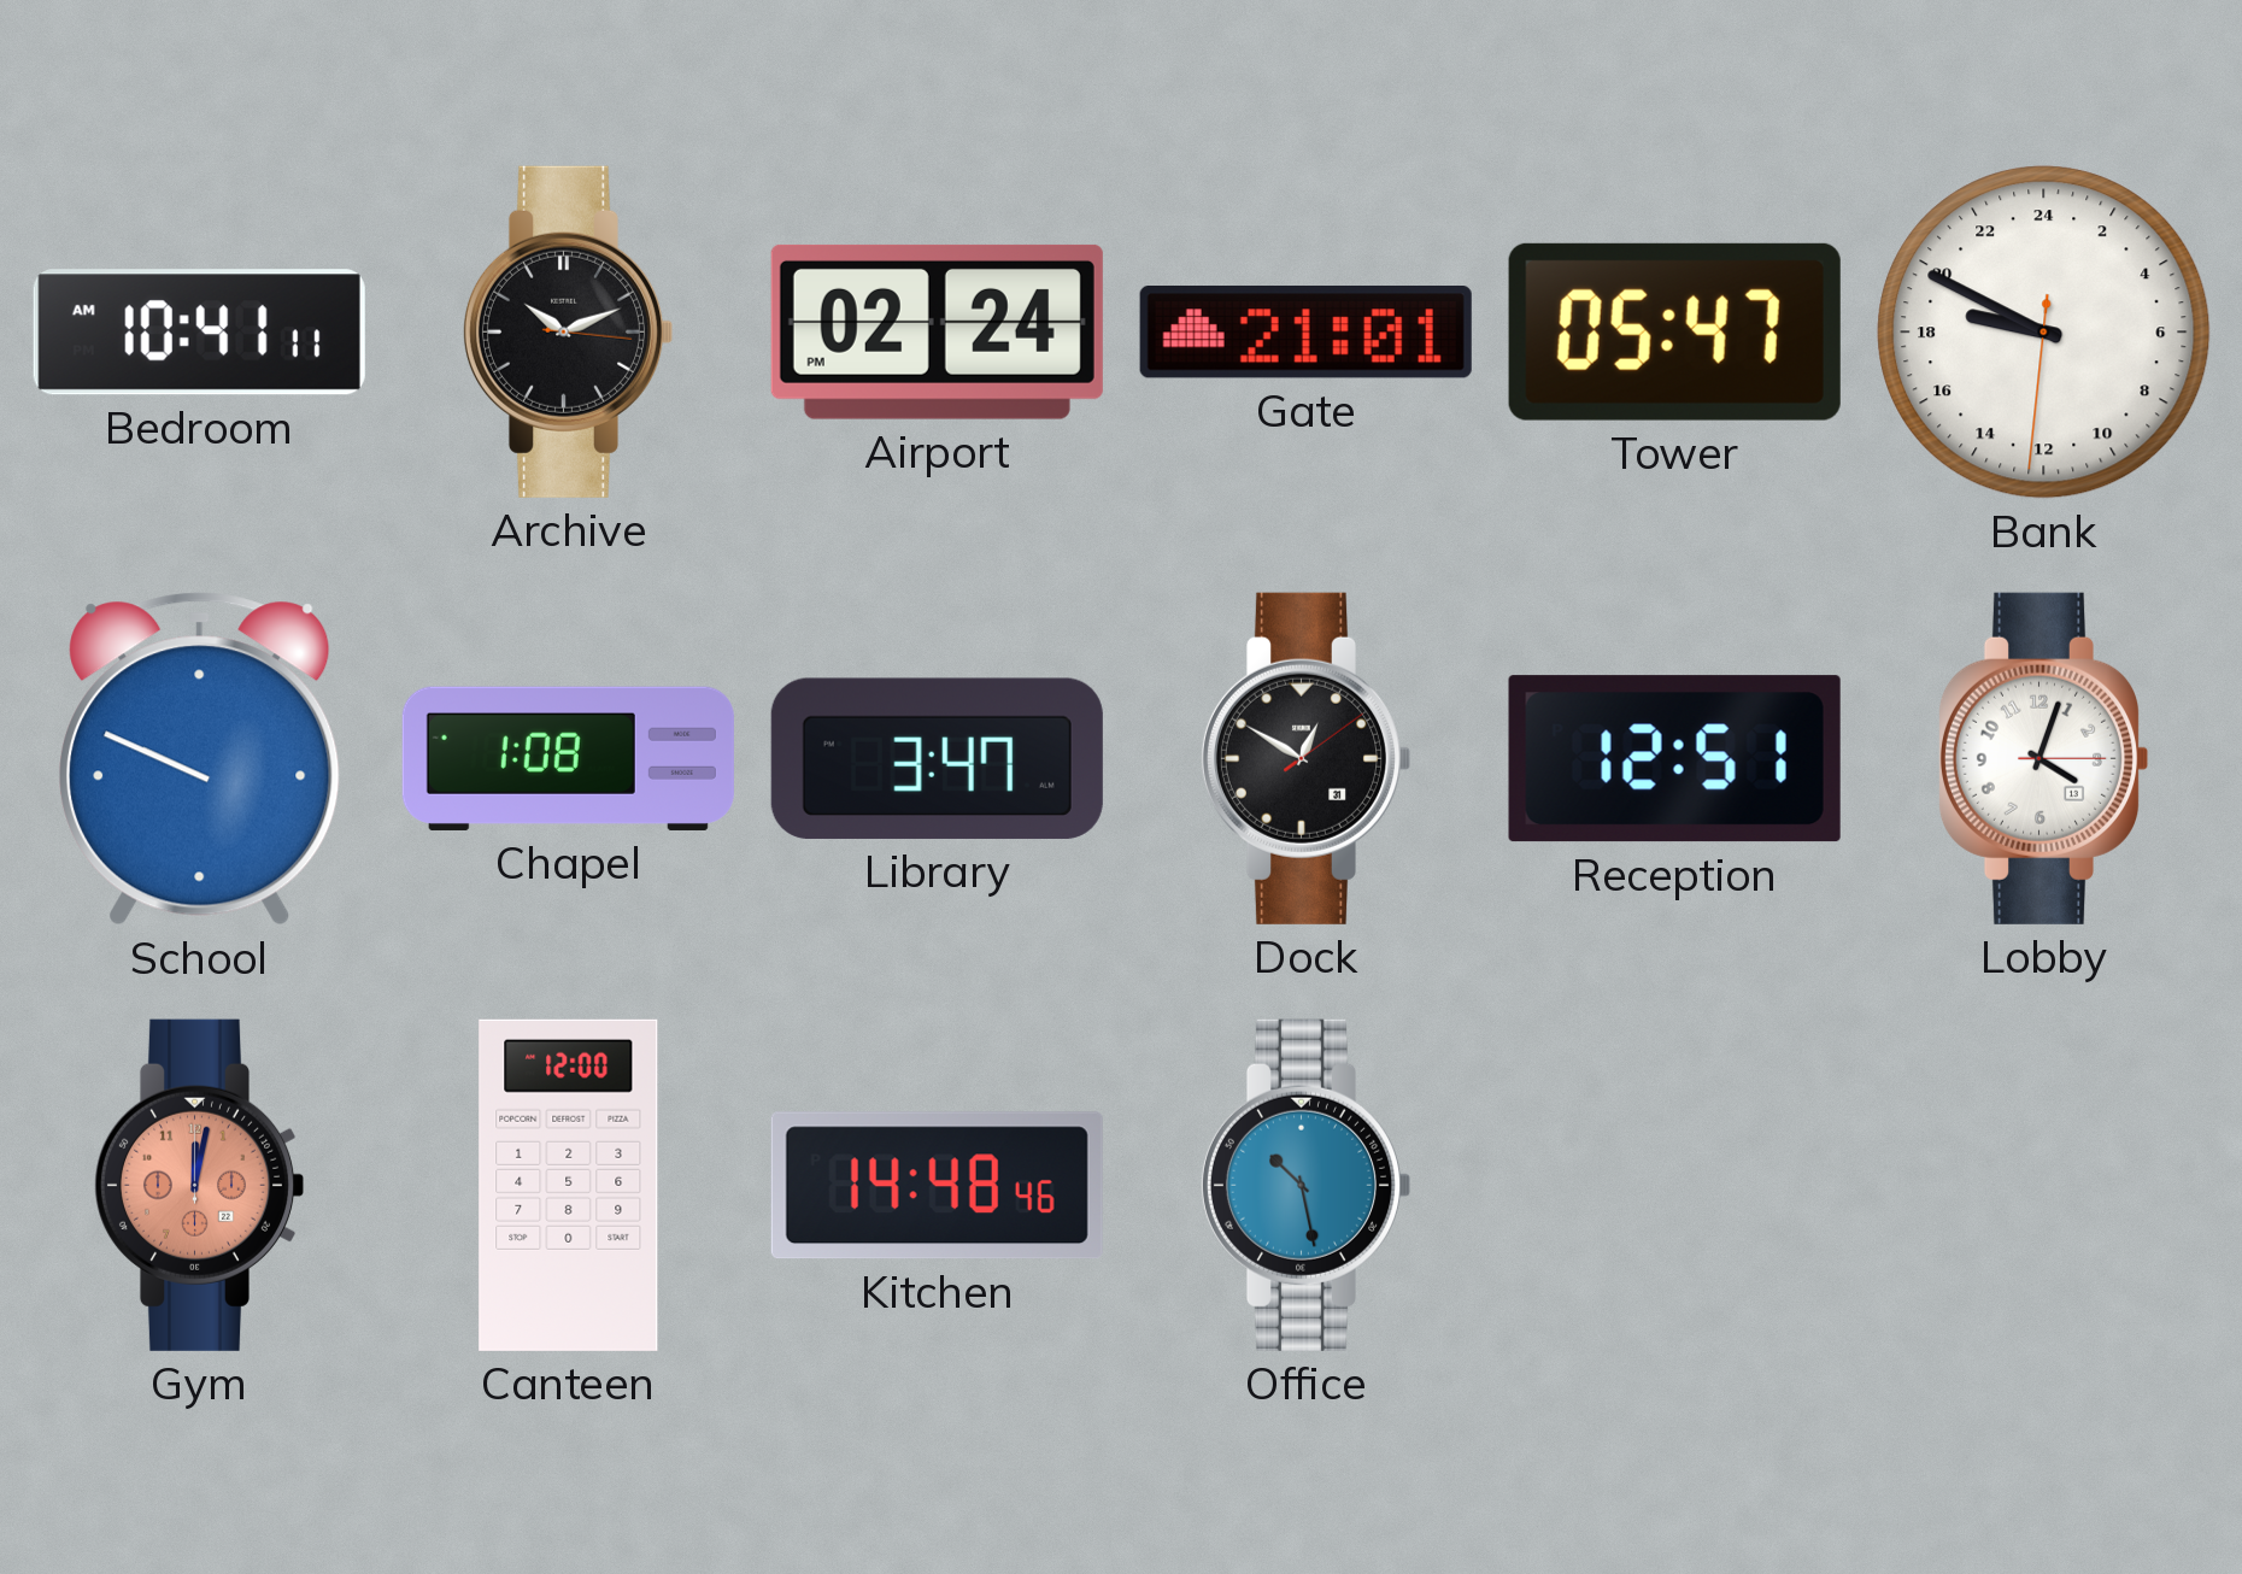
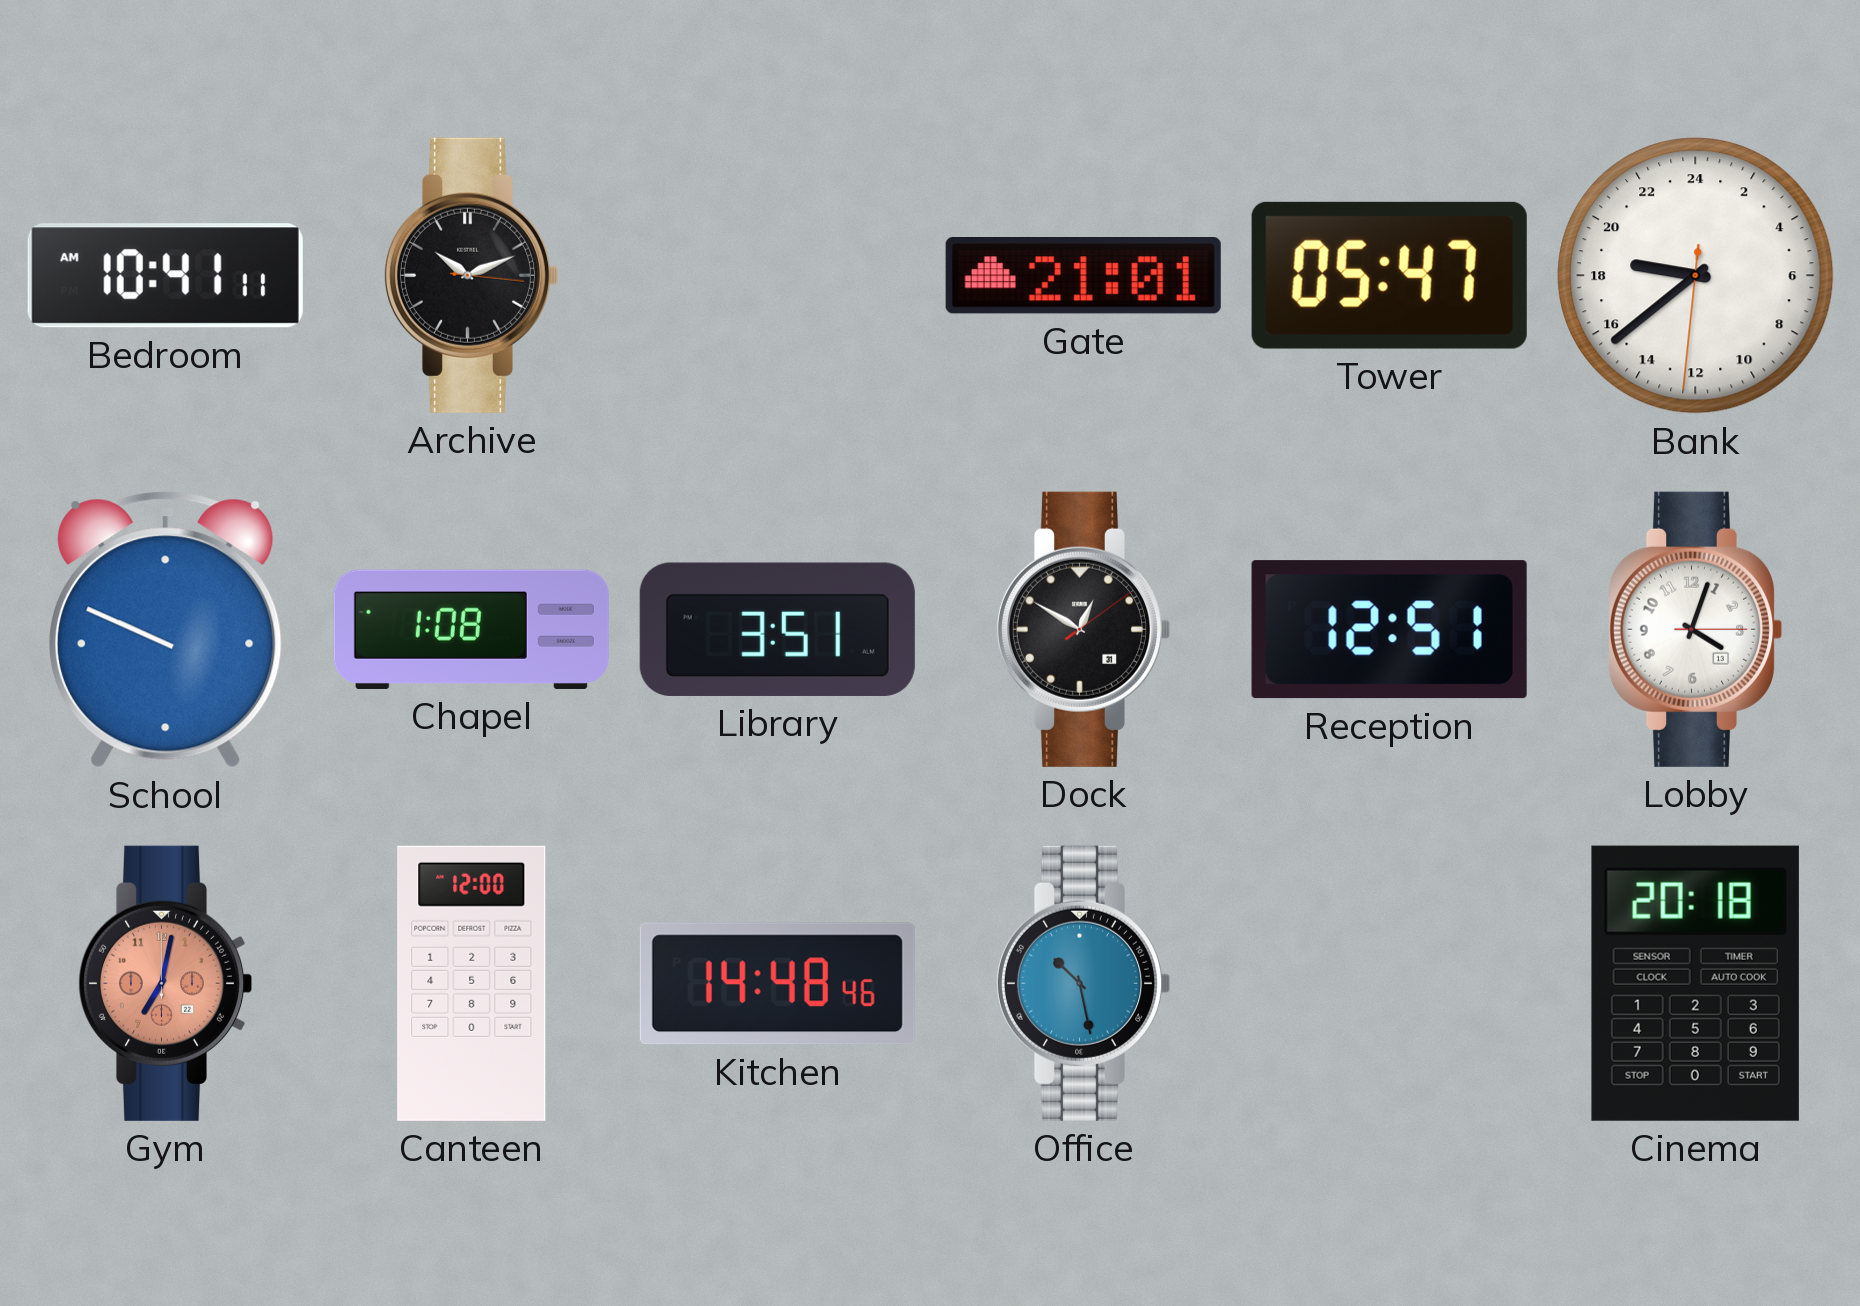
Airport: 02:24 -> none (937, 331)
Bank: 18:49 -> 18:38 (1696, 276)
Library: 3:47 -> 3:51 (777, 629)
Gym: 12:02 -> 7:02 (164, 983)
Cinema: none -> 20:18 (1695, 983)
